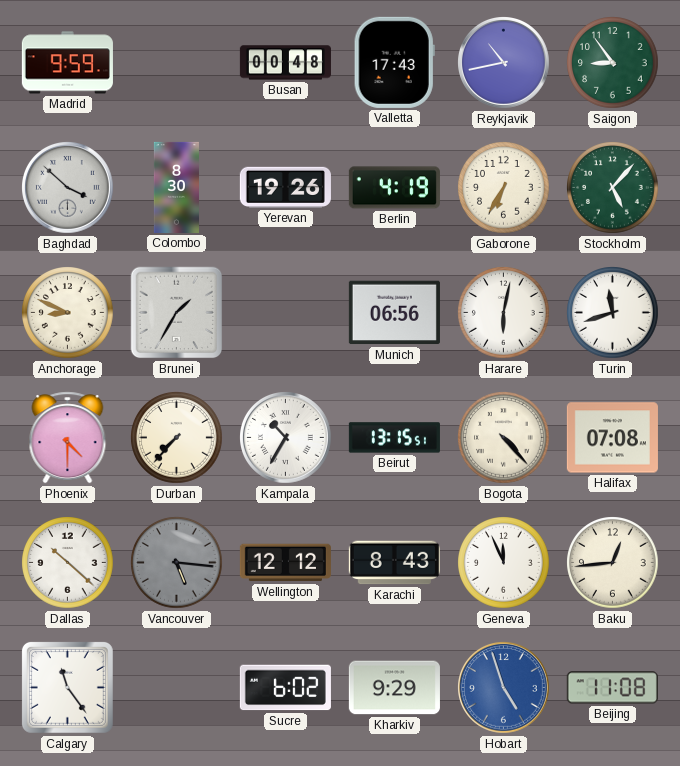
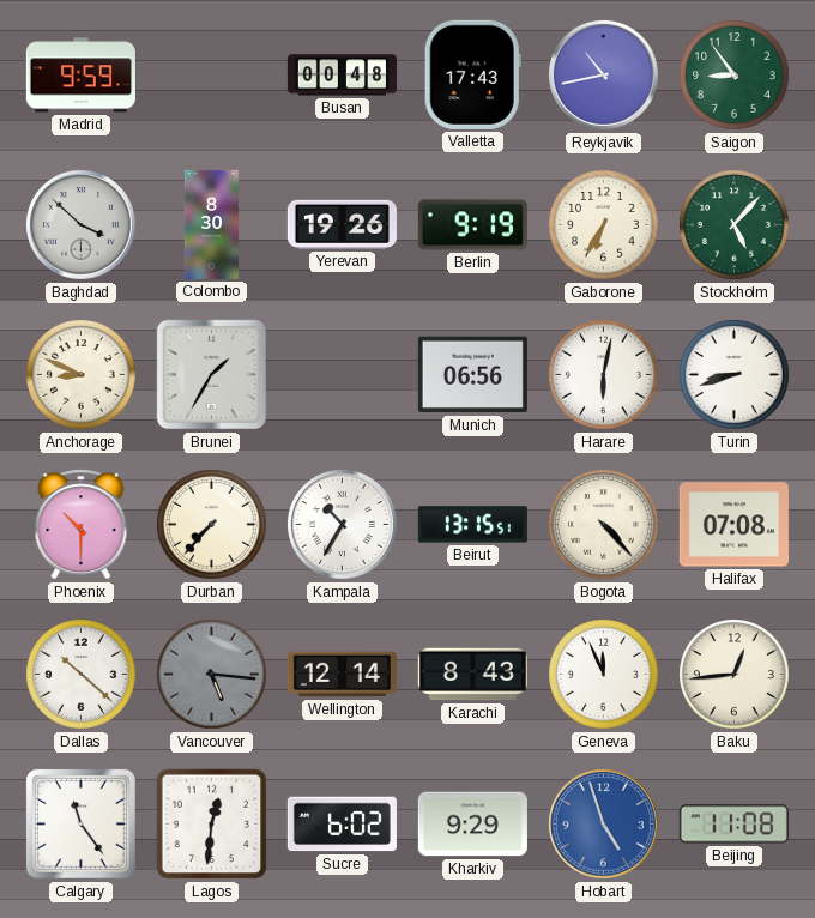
Berlin: 4:19 -> 9:19 (472, 225)
Turin: 11:42 -> 8:42 (735, 375)
Phoenix: 4:30 -> 10:30 (81, 525)
Wellington: 12:12 -> 12:14 (342, 675)
Lagos: none -> 12:31 (212, 825)
